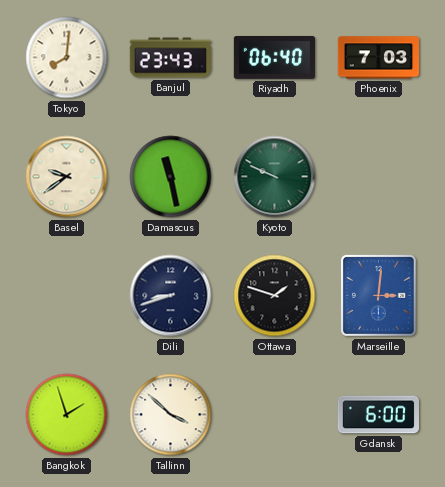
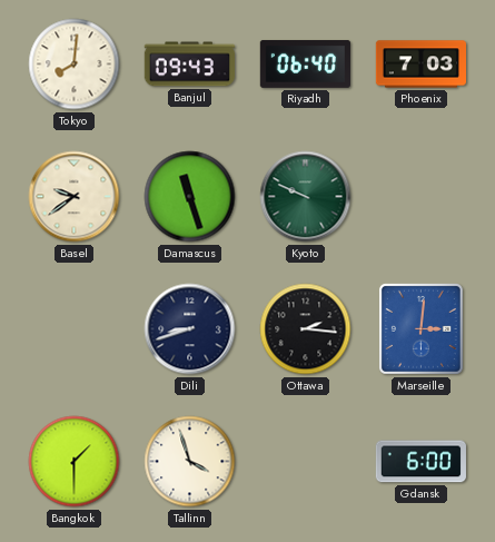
Banjul: 23:43 -> 09:43 (189, 65)
Damascus: 11:28 -> 11:27 (190, 197)
Ottawa: 1:48 -> 2:16 (306, 329)
Bangkok: 1:57 -> 1:30 (75, 462)
Tallinn: 3:52 -> 3:57 (190, 462)
